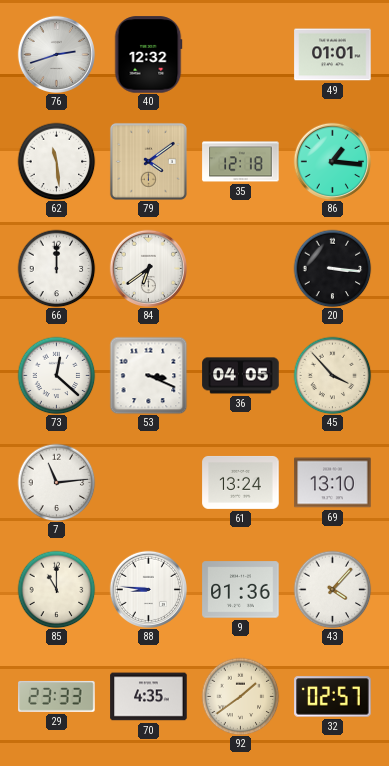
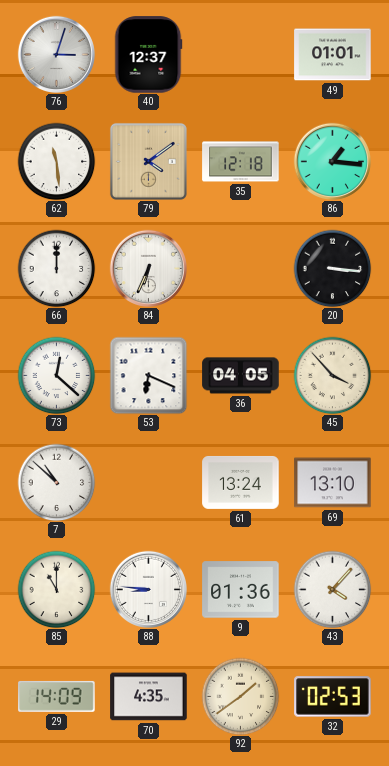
76: 2:42 -> 3:03 (56, 54)
40: 12:32 -> 12:37 (148, 55)
84: 6:39 -> 6:34 (148, 268)
53: 3:19 -> 6:19 (148, 375)
7: 11:14 -> 10:52 (56, 482)
29: 23:33 -> 14:09 (57, 696)
32: 02:57 -> 02:53 (333, 697)
